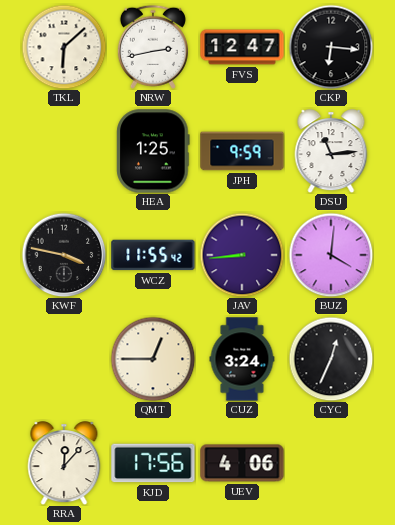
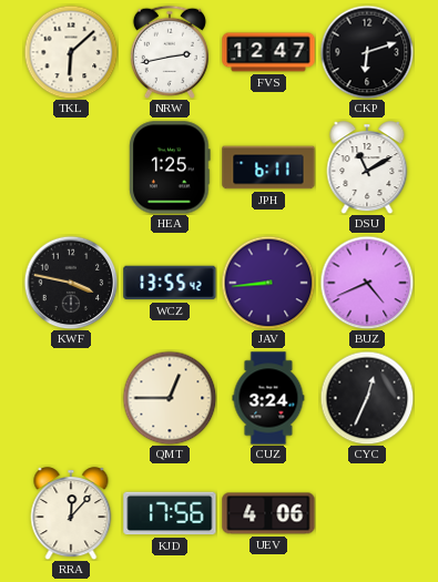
CKP: 6:16 -> 6:12 (367, 52)
JPH: 9:59 -> 6:11 (268, 167)
DSU: 11:14 -> 11:10 (367, 167)
WCZ: 11:55 -> 13:55 (170, 283)
BUZ: 4:01 -> 4:41 (367, 283)
